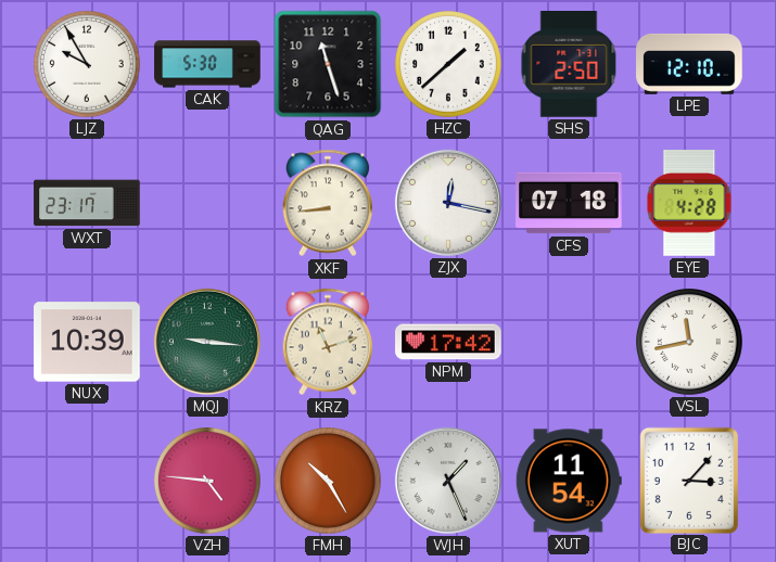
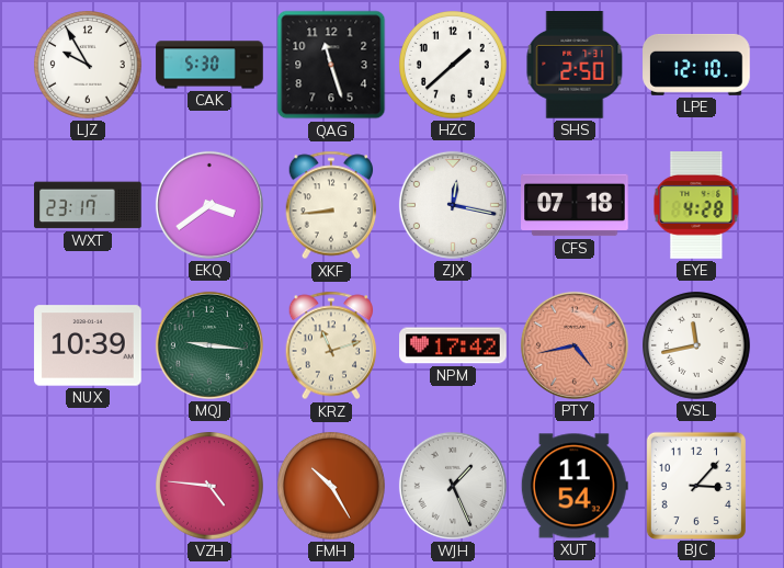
EKQ: none -> 3:39 (209, 205)
PTY: none -> 4:43 (575, 345)
